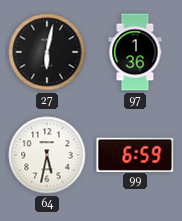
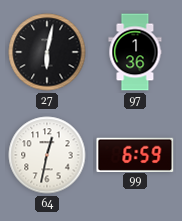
64: 5:32 -> 12:32 (47, 155)
